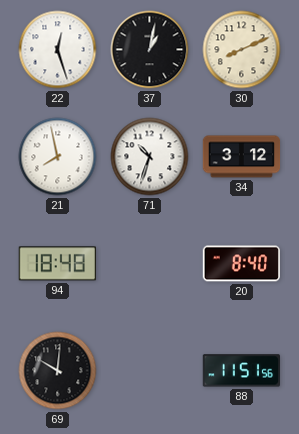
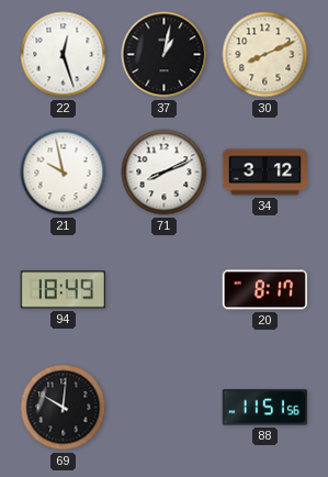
21: 7:58 -> 9:58 (64, 173)
71: 10:33 -> 8:11 (165, 173)
94: 18:48 -> 18:49 (63, 290)
20: 8:40 -> 8:17 (264, 290)
